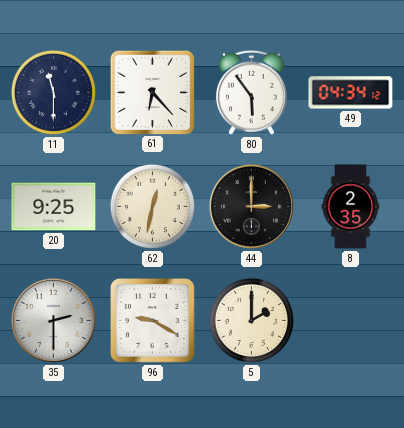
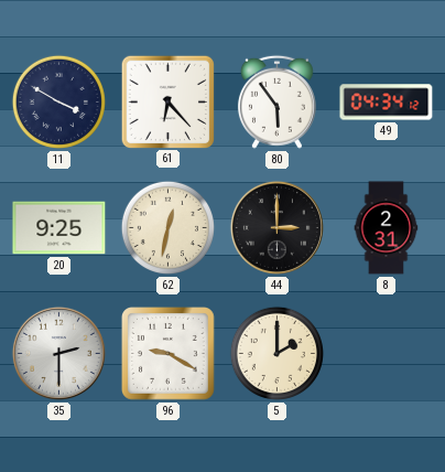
11: 11:30 -> 3:50 (58, 101)
8: 2:35 -> 2:31 (387, 228)
